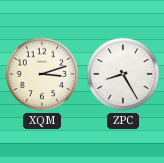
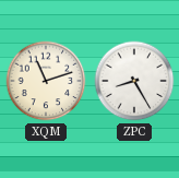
XQM: 3:12 -> 11:12 (46, 81)
